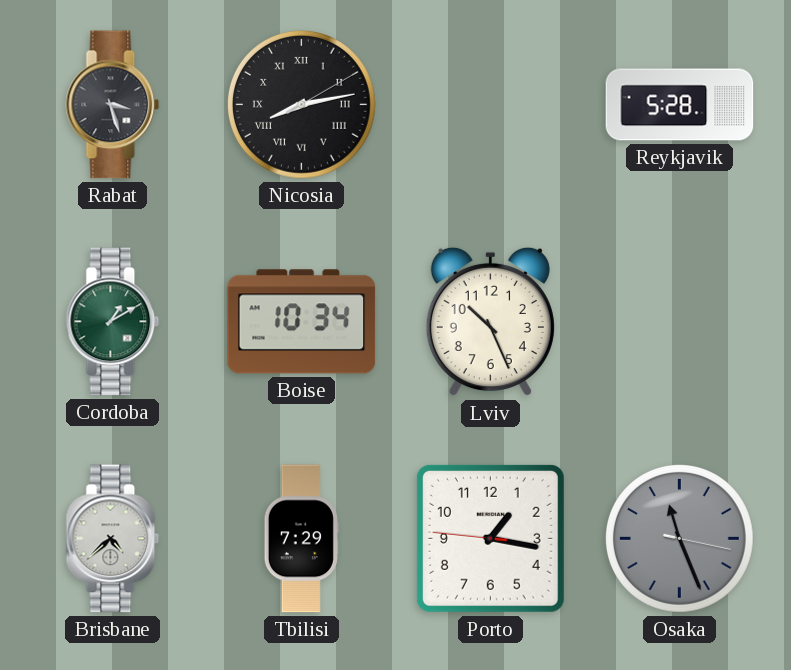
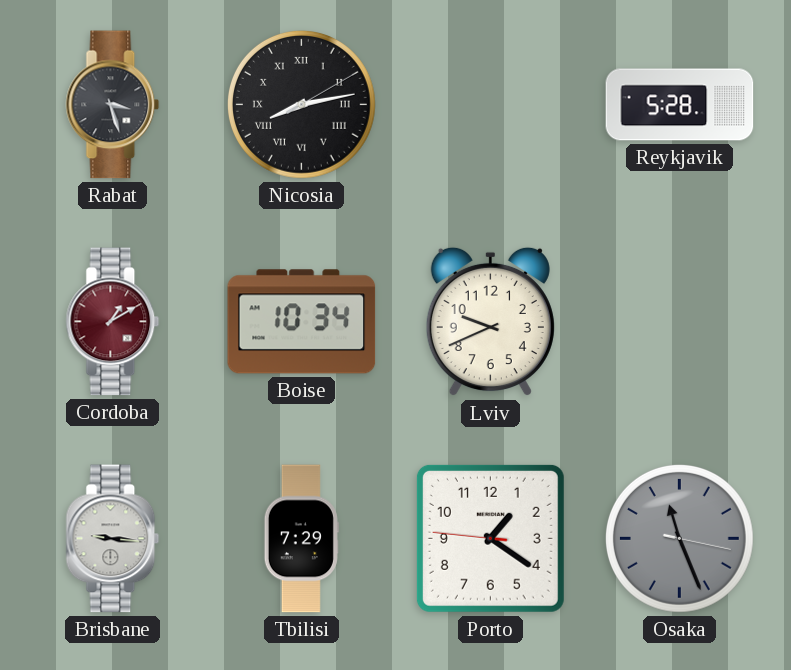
Cordoba dial: green -> burgundy (113, 322)
Lviv: 10:26 -> 9:41 (490, 322)
Brisbane: 4:38 -> 9:16 (113, 539)
Porto: 1:16 -> 1:20 (490, 538)
